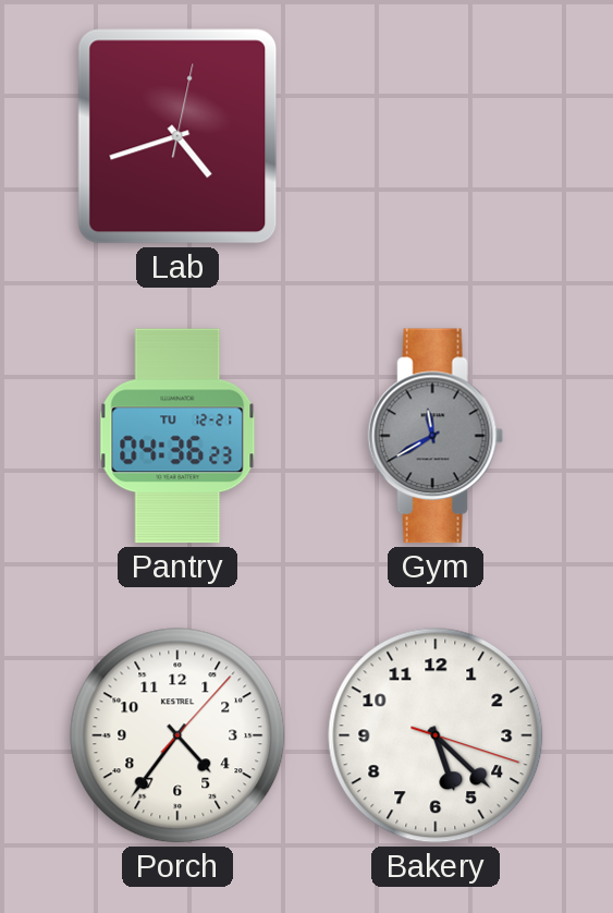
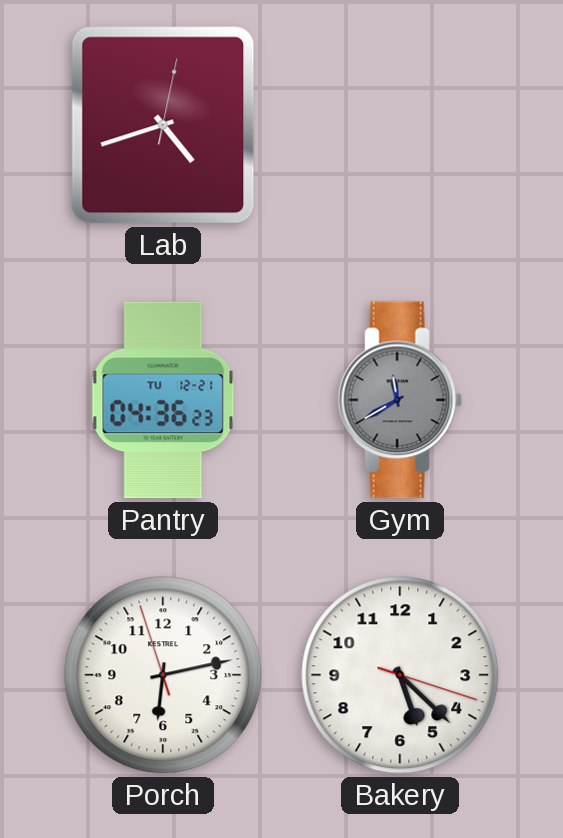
Porch: 4:36 -> 6:12 (163, 675)
